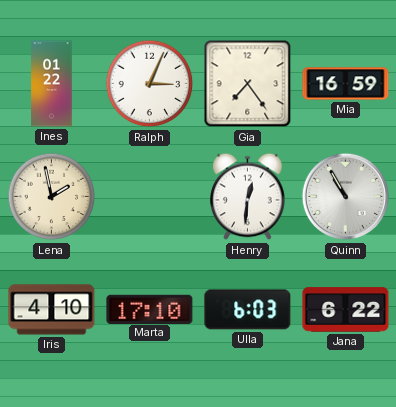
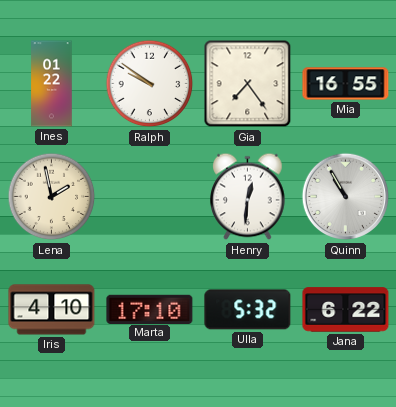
Ralph: 3:04 -> 9:51 (150, 84)
Mia: 16:59 -> 16:55 (346, 84)
Ulla: 6:03 -> 5:32 (248, 310)
